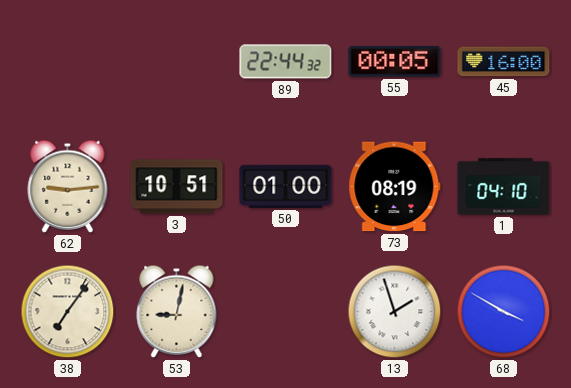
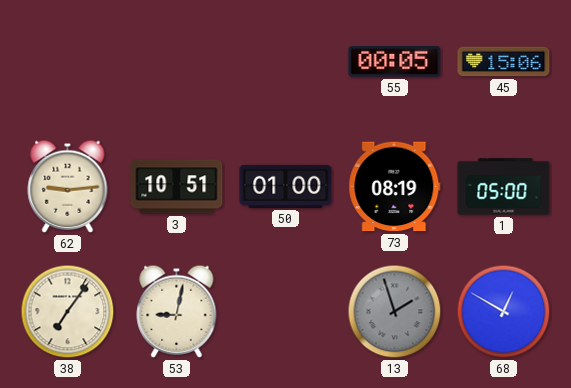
89: 22:44 -> none (286, 62)
45: 16:00 -> 15:06 (504, 62)
1: 04:10 -> 05:00 (504, 187)
13 dial: white -> grey (395, 312)
68: 3:50 -> 12:50 (504, 312)
